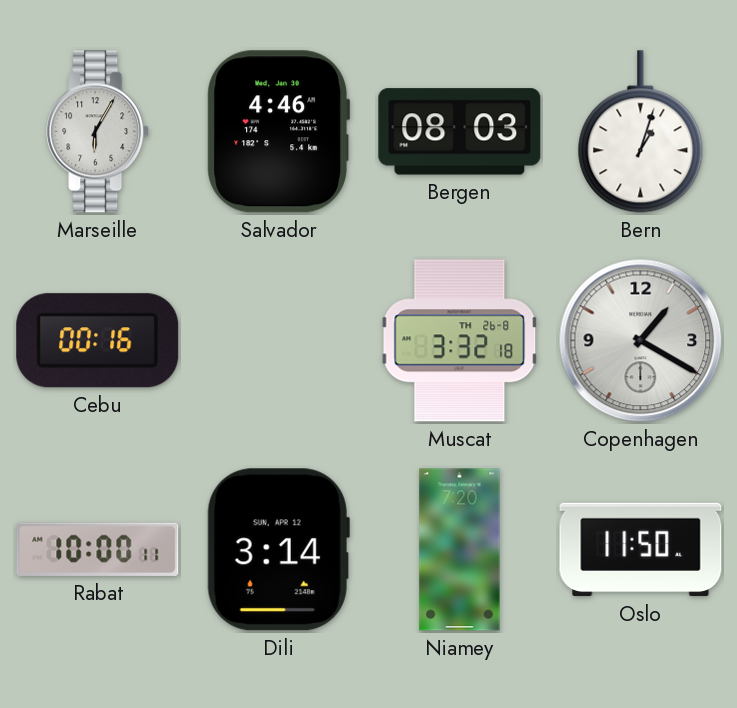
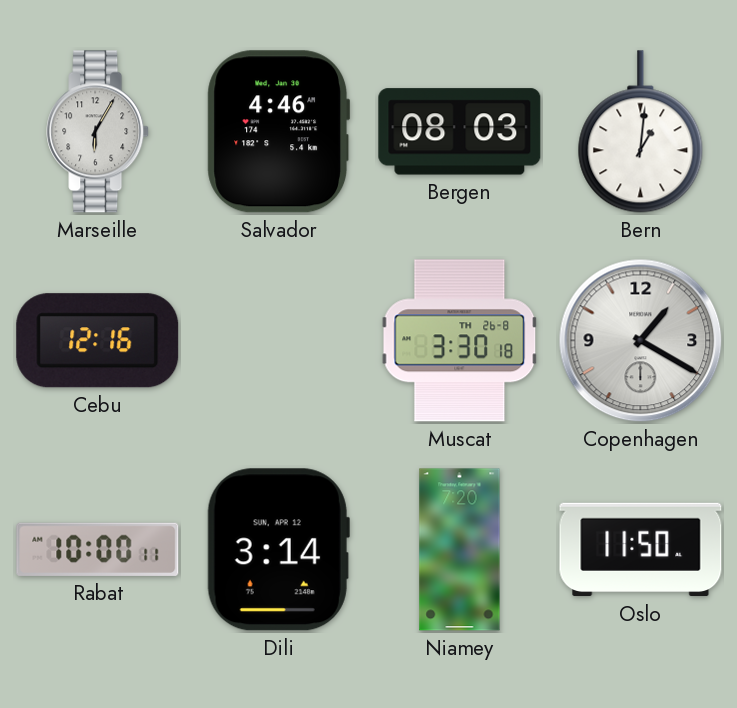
Bern: 1:03 -> 1:01 (641, 132)
Cebu: 00:16 -> 12:16 (98, 341)
Muscat: 3:32 -> 3:30 (460, 341)
